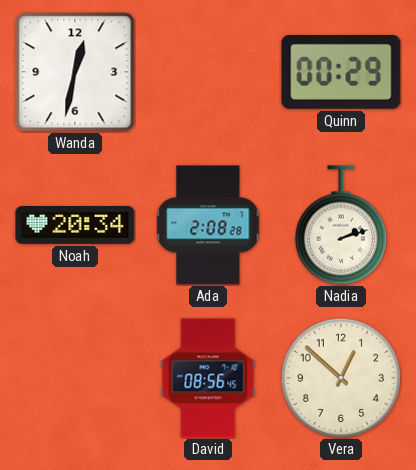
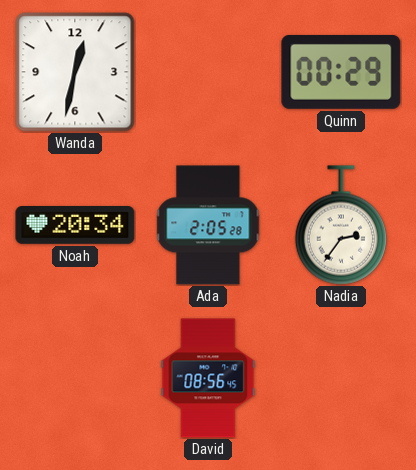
Ada: 2:08 -> 2:05 (208, 225)
Nadia: 2:12 -> 2:36 (341, 225)
Vera: 12:52 -> none (340, 377)
